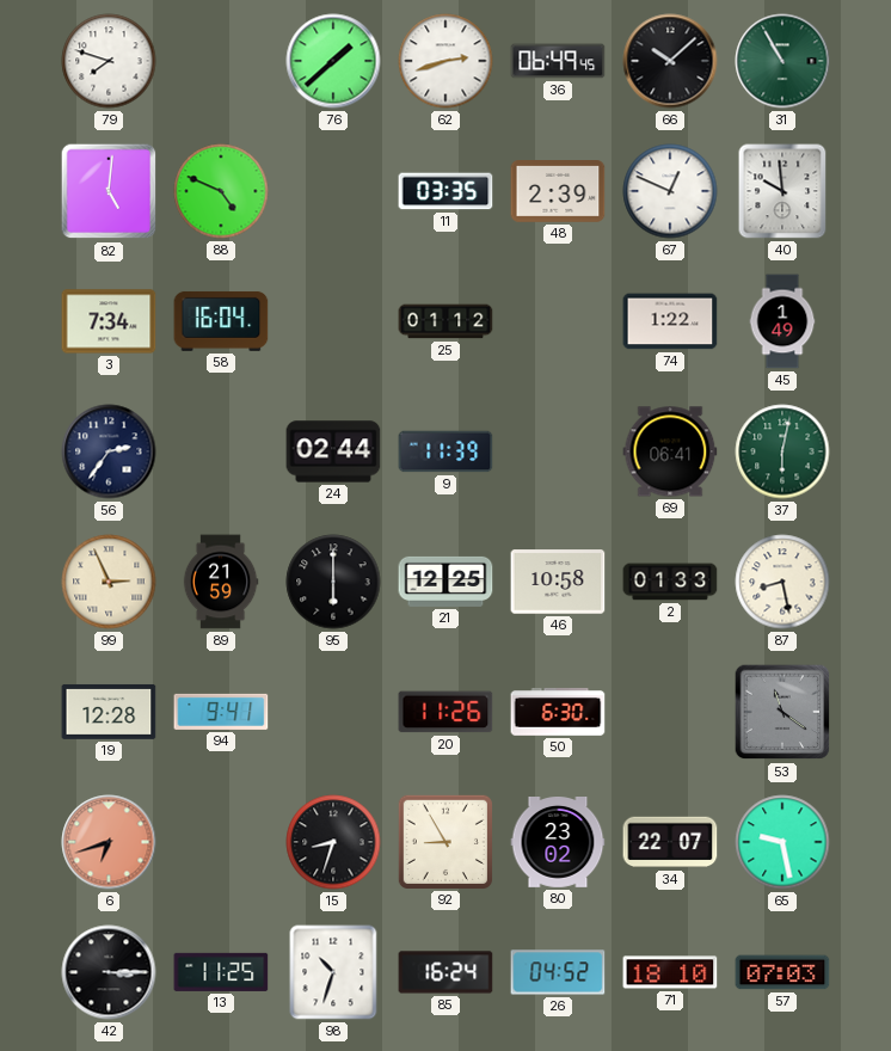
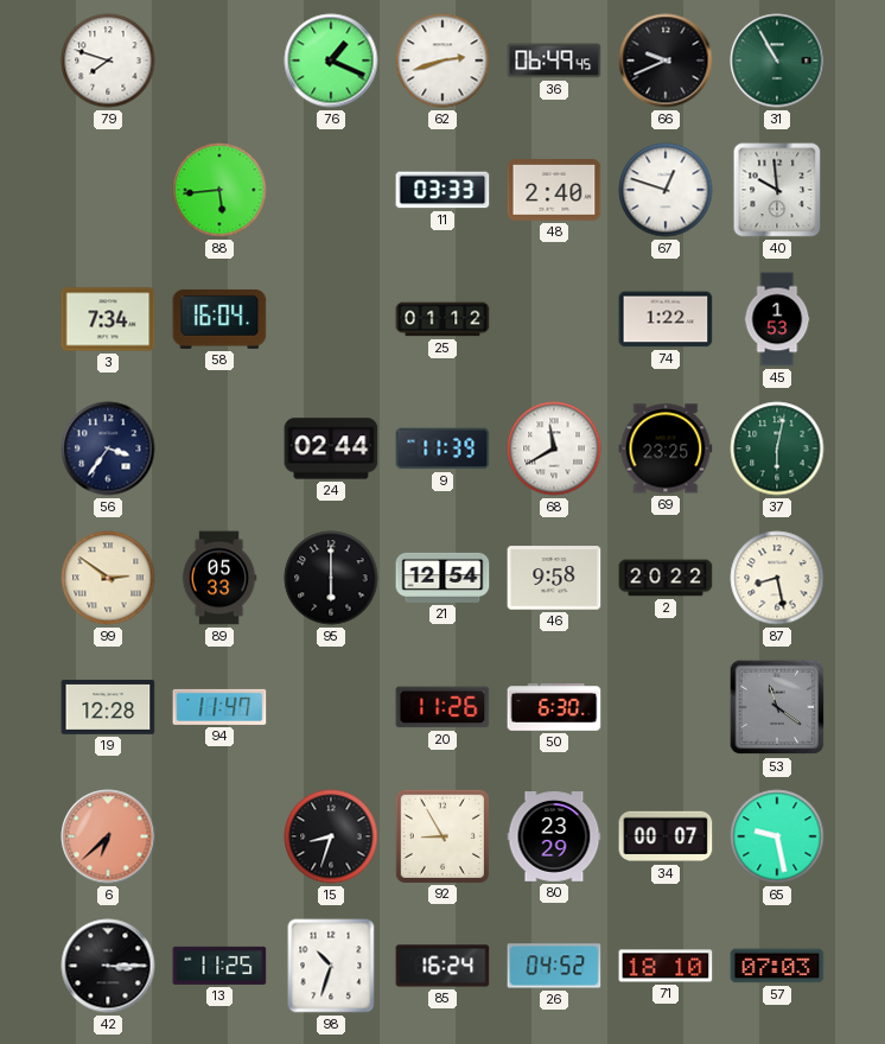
76: 1:38 -> 1:19 (331, 61)
66: 10:08 -> 9:41 (666, 61)
82: 5:01 -> none (109, 191)
88: 4:49 -> 5:44 (219, 190)
11: 03:35 -> 03:33 (442, 190)
48: 2:39 -> 2:40 (554, 191)
67: 12:49 -> 12:48 (666, 190)
45: 1:49 -> 1:53 (777, 319)
56: 2:36 -> 3:36 (108, 448)
68: none -> 11:40 (554, 448)
69: 06:41 -> 23:25 (666, 448)
99: 2:56 -> 2:51 (108, 578)
89: 21:59 -> 05:33 (219, 578)
21: 12:25 -> 12:54 (442, 578)
46: 10:58 -> 9:58 (554, 578)
2: 01:33 -> 20:22 (666, 578)
94: 9:41 -> 11:47 (219, 707)
6: 6:42 -> 6:38 (108, 836)
80: 23:02 -> 23:29 (554, 838)
34: 22:07 -> 00:07 (666, 836)
